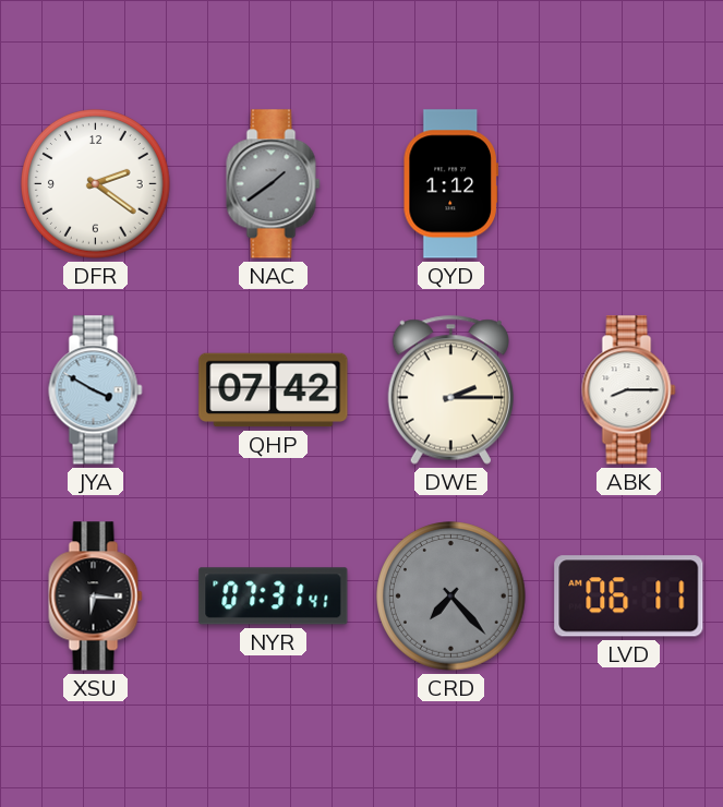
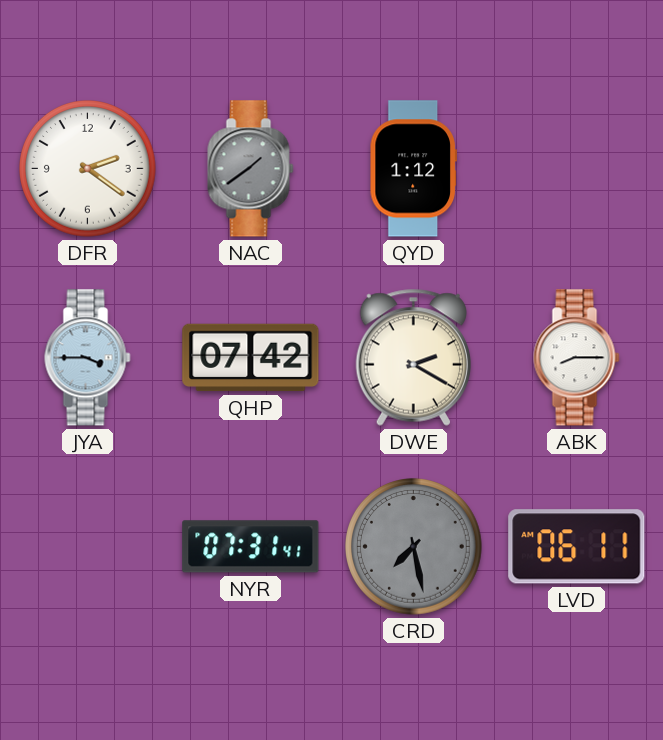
JYA: 3:50 -> 3:45 (88, 358)
DWE: 2:15 -> 2:20 (413, 357)
XSU: 6:16 -> none (96, 597)
CRD: 7:23 -> 7:28 (414, 547)
